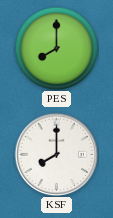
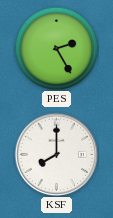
PES: 8:00 -> 2:25 (56, 48)
